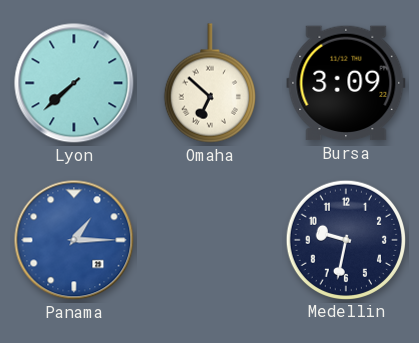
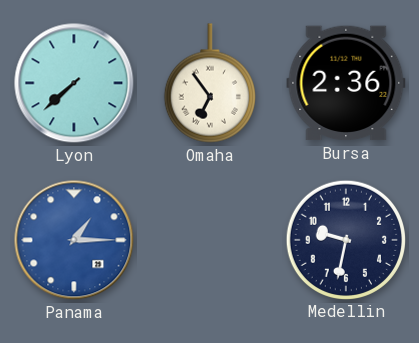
Omaha: 6:52 -> 6:54 (210, 83)
Bursa: 3:09 -> 2:36 (346, 83)
